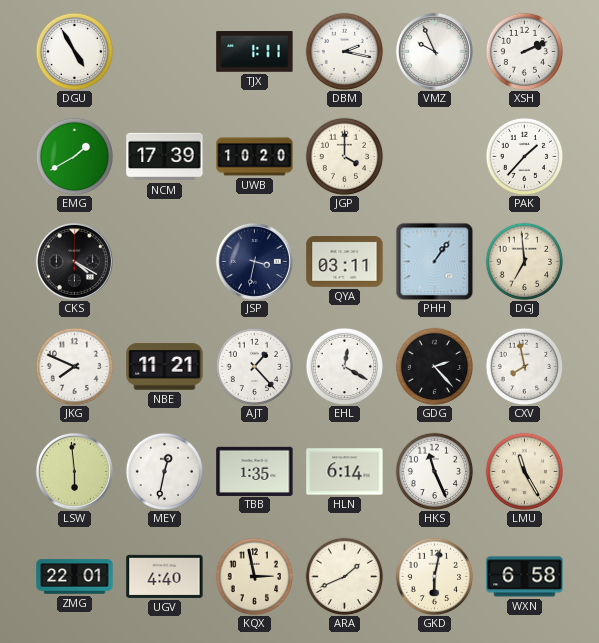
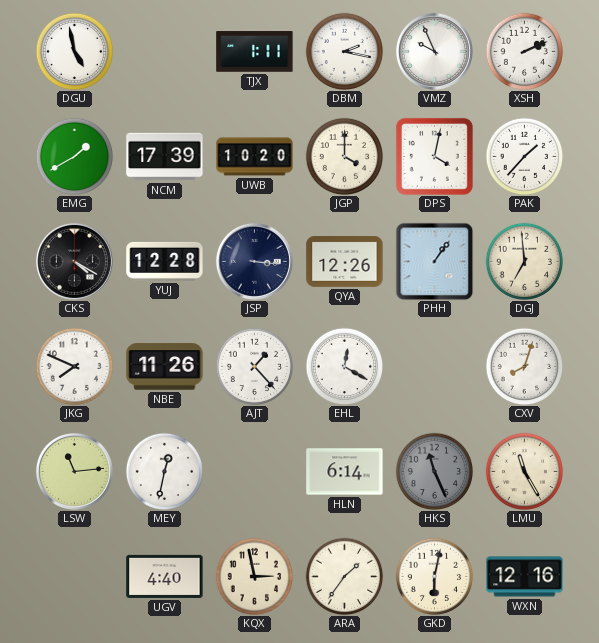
DGU: 4:55 -> 4:58 (74, 51)
DPS: none -> 4:02 (434, 156)
YUJ: none -> 12:28 (165, 261)
JSP: 3:32 -> 3:16 (254, 261)
QYA: 03:11 -> 12:26 (345, 262)
NBE: 11:21 -> 11:26 (165, 367)
GDG: 2:23 -> none (434, 366)
CXV: 7:58 -> 8:03 (524, 366)
LSW: 5:59 -> 11:14 (74, 471)
TBB: 1:35 -> none (255, 471)
HKS dial: white -> grey (434, 471)
ZMG: 22:01 -> none (75, 577)
ARA: 1:41 -> 1:36 (344, 576)
WXN: 6:58 -> 12:16 (525, 577)
